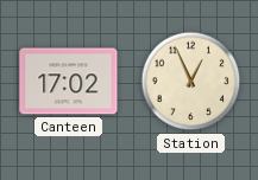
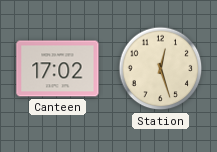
Station: 12:56 -> 12:27 (161, 69)
